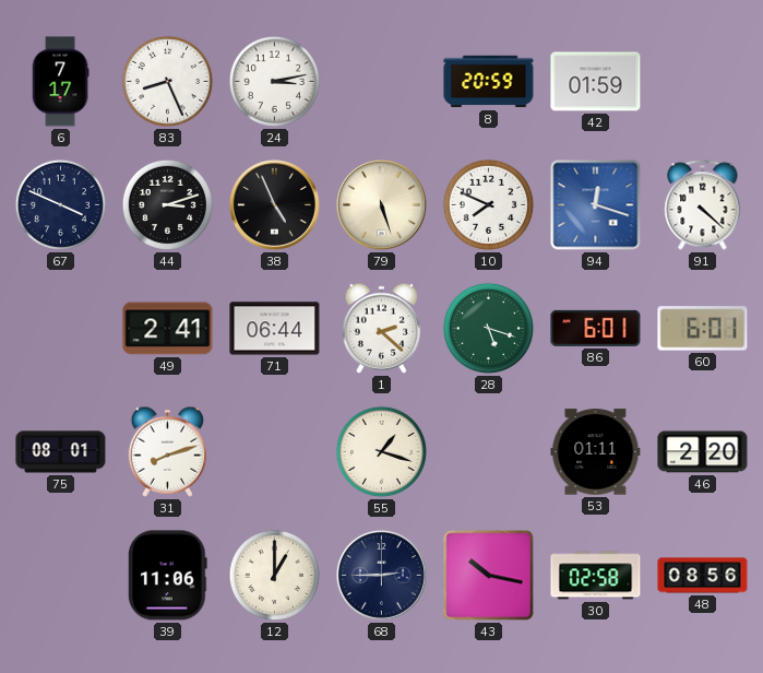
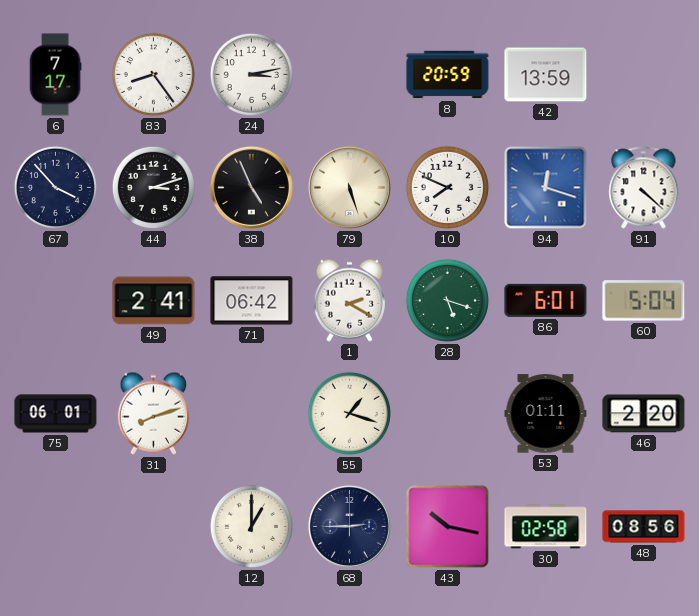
83: 8:26 -> 8:24 (153, 74)
42: 01:59 -> 13:59 (546, 75)
67: 3:49 -> 3:53 (55, 187)
71: 06:44 -> 06:42 (252, 301)
1: 2:22 -> 2:20 (350, 300)
60: 6:01 -> 5:04 (644, 301)
75: 08:01 -> 06:01 (56, 414)
39: 11:06 -> none (168, 576)
